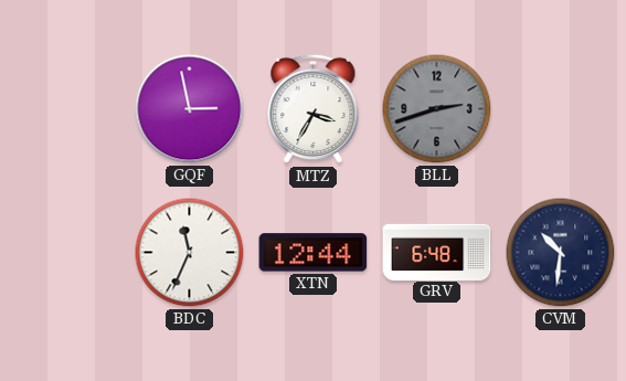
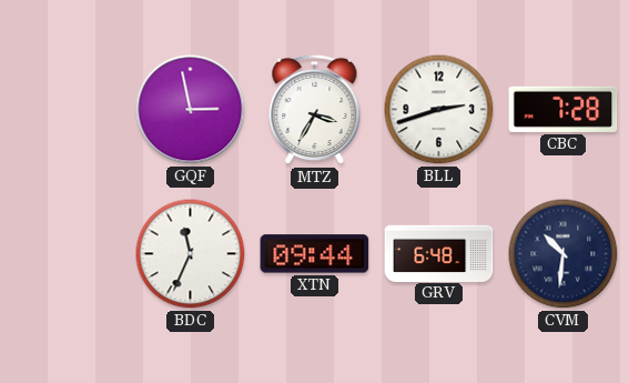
BLL dial: grey -> white (439, 110)
CBC: none -> 7:28 (564, 109)
XTN: 12:44 -> 09:44 (315, 254)
